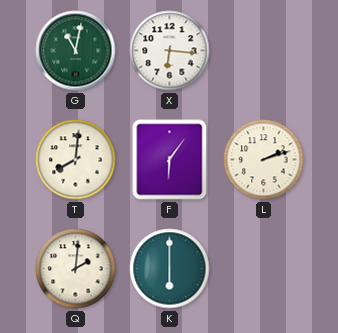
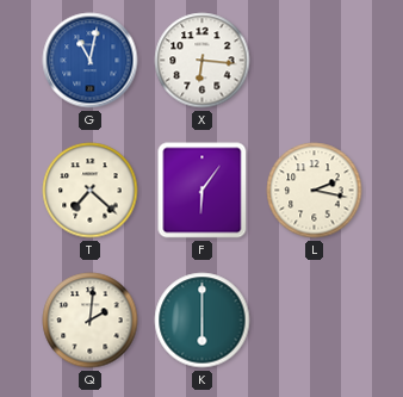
G dial: green -> blue (91, 61)
T: 8:01 -> 7:22 (91, 191)
L: 2:12 -> 2:17 (315, 191)
